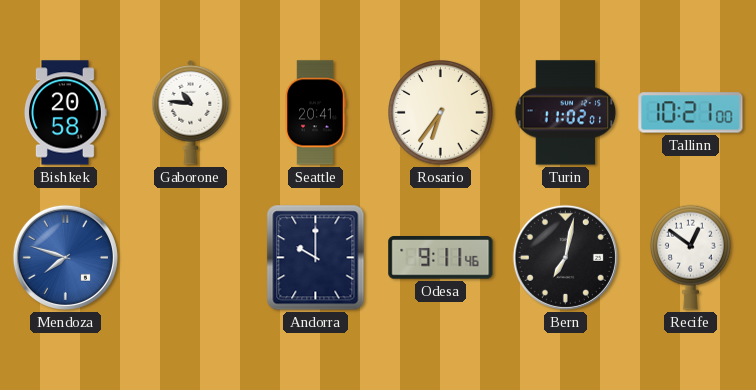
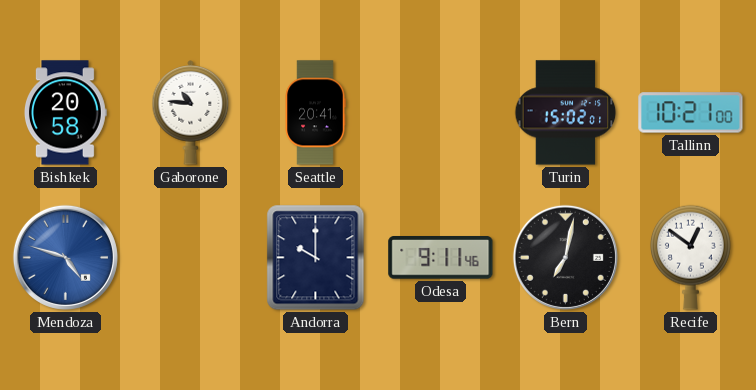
Rosario: 6:36 -> none (441, 113)
Turin: 11:02 -> 15:02 (566, 113)
Mendoza: 7:48 -> 4:48 (65, 257)
